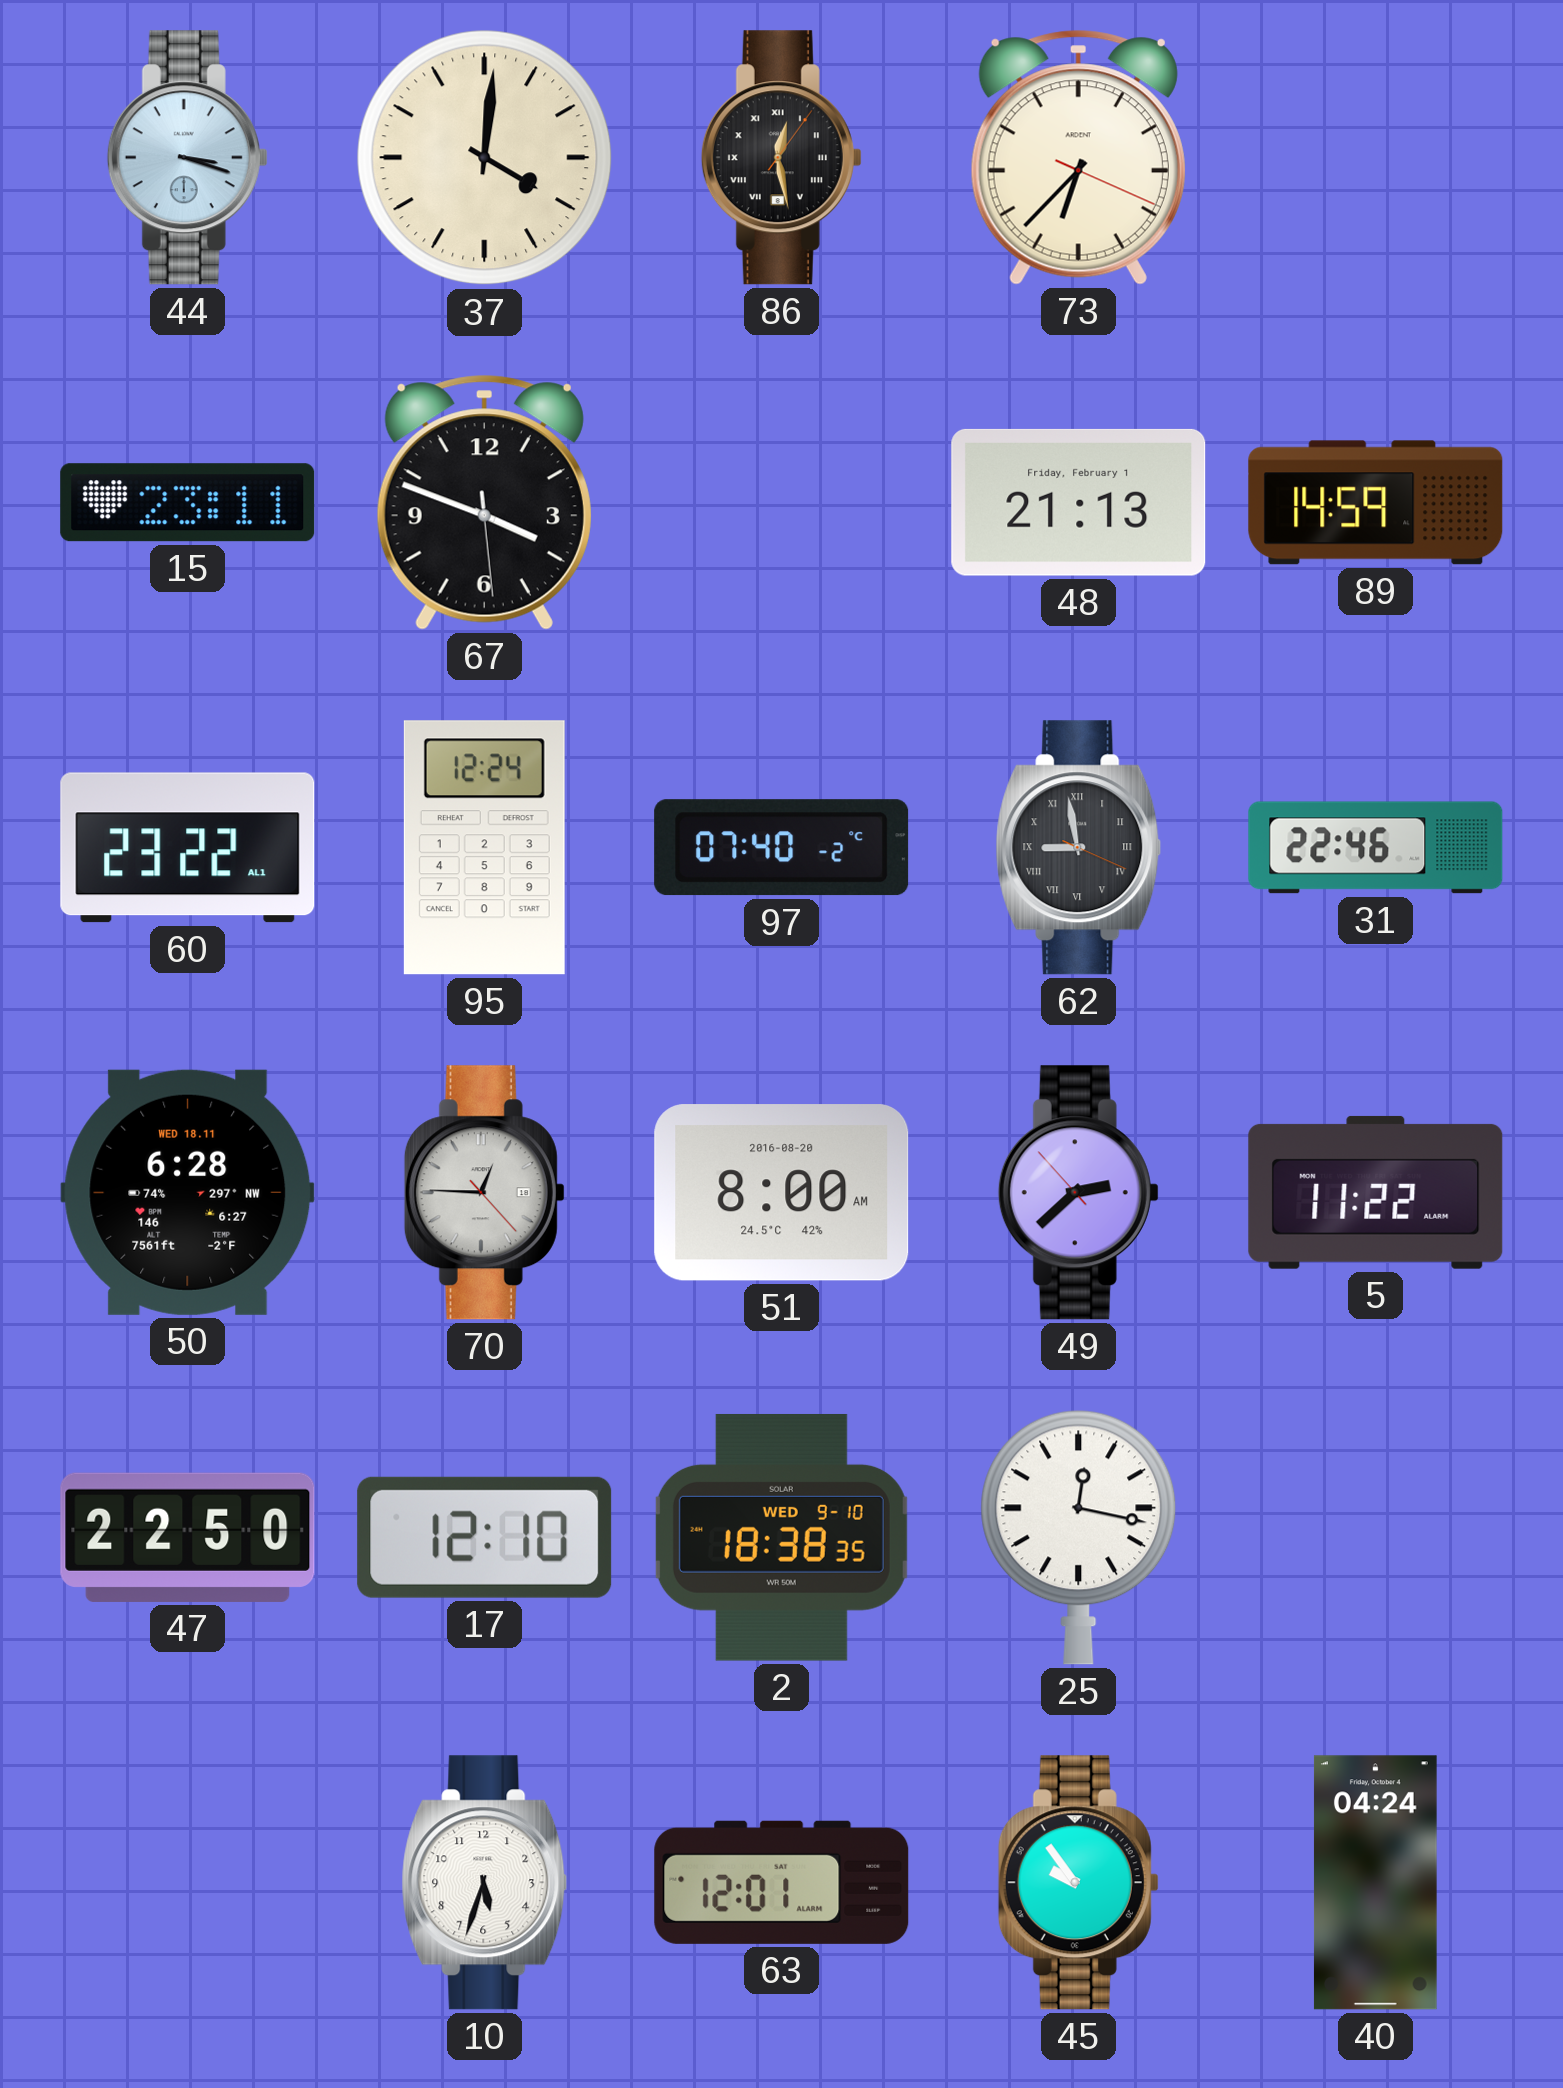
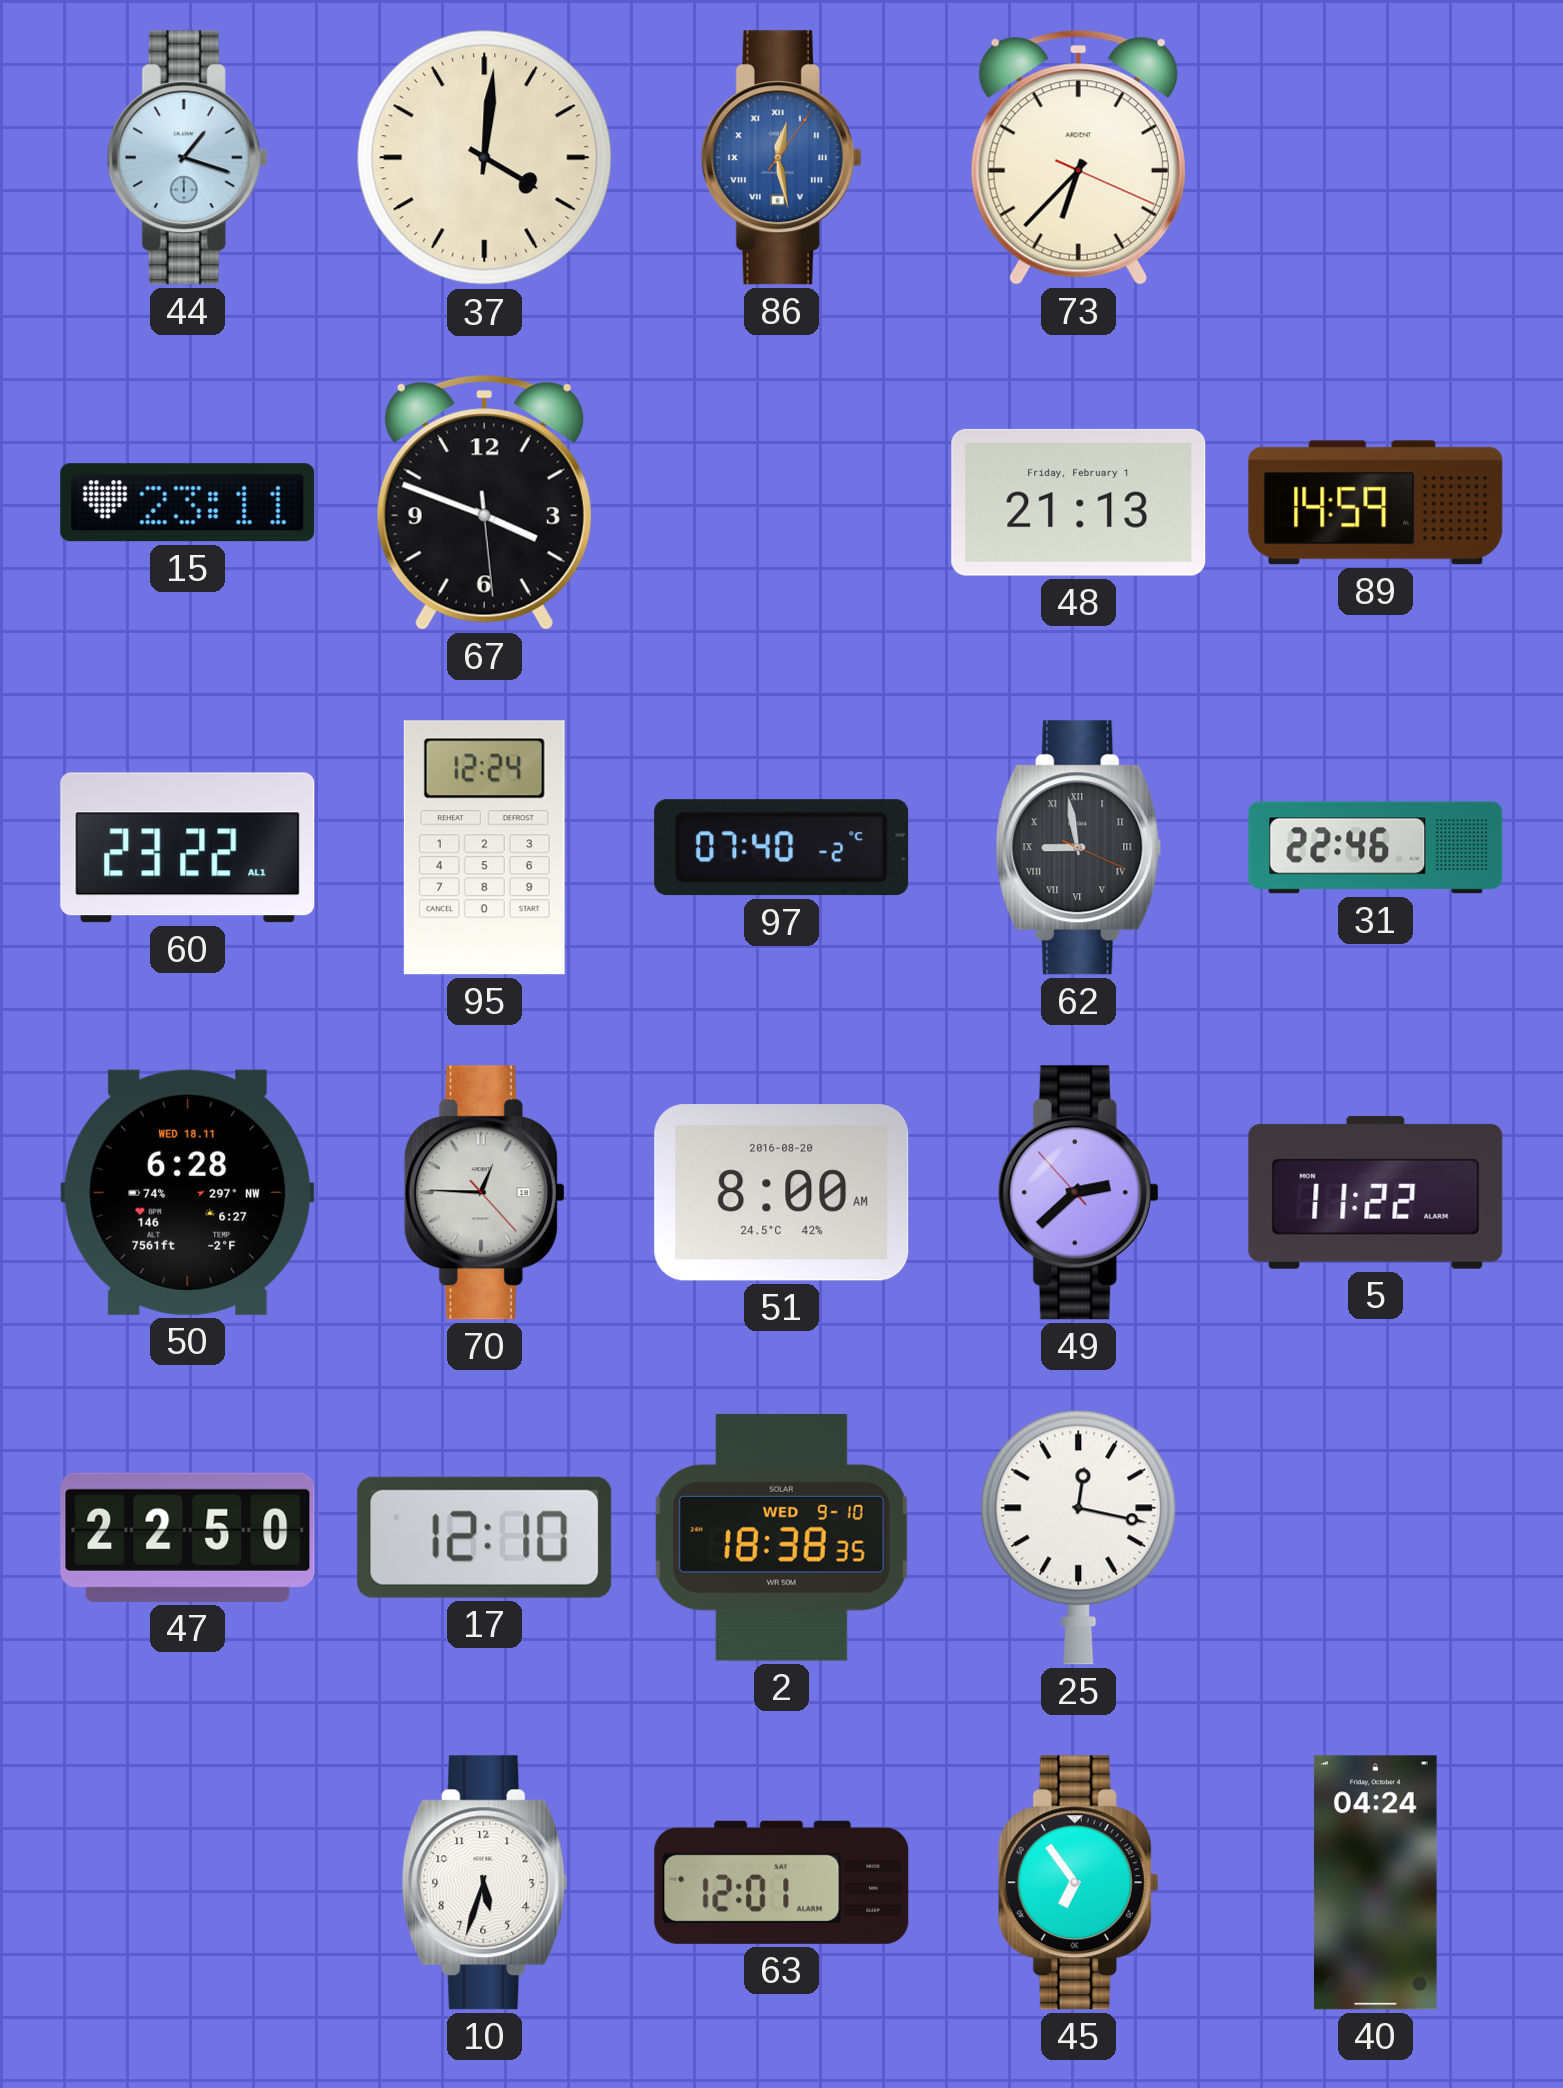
44: 3:18 -> 1:18 (187, 158)
86 dial: black -> blue (781, 158)
45: 9:54 -> 6:54 (1078, 1883)
